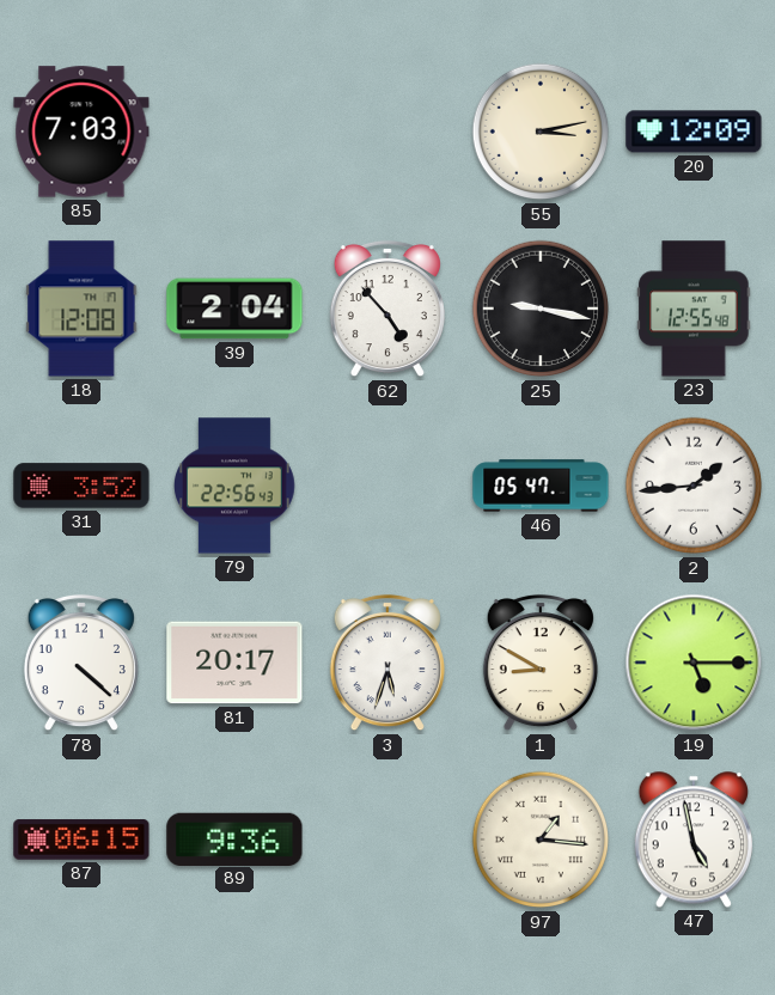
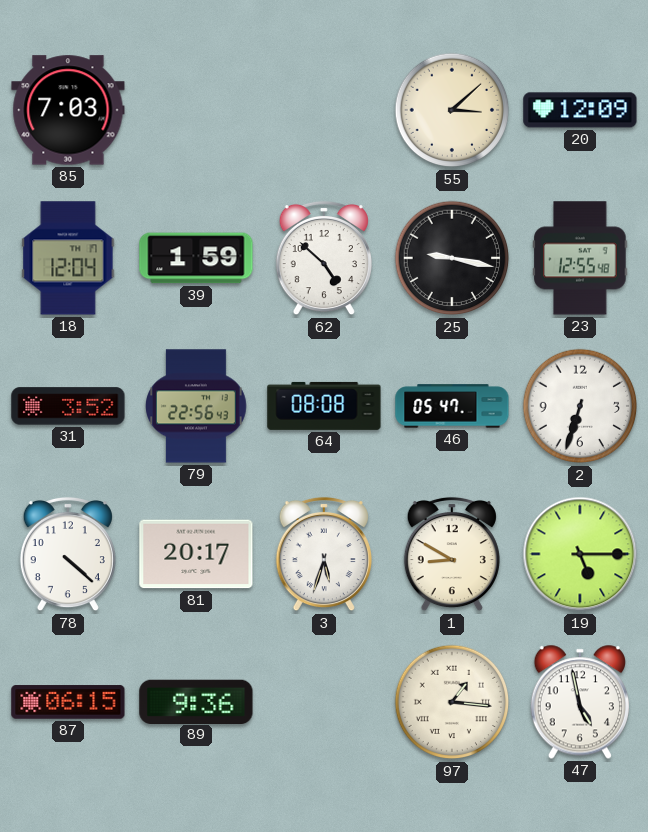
55: 3:13 -> 3:08 (452, 110)
18: 12:08 -> 12:04 (68, 258)
39: 2:04 -> 1:59 (196, 258)
62: 4:53 -> 4:52 (324, 258)
64: none -> 08:08 (324, 406)
2: 1:44 -> 6:33 (580, 406)
